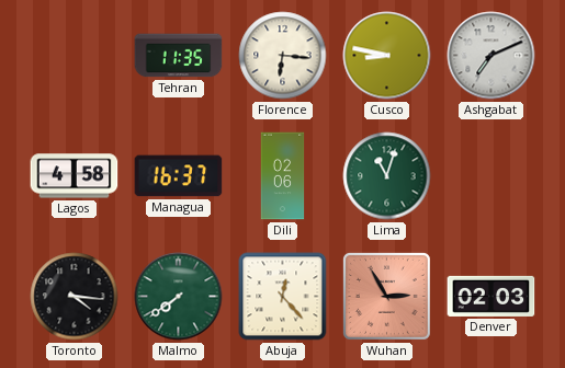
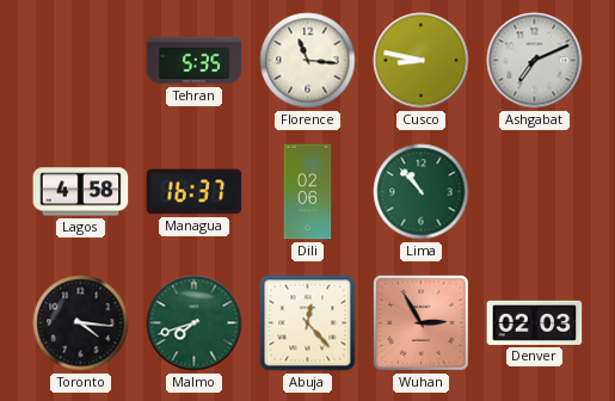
Tehran: 11:35 -> 5:35 (195, 61)
Florence: 6:16 -> 11:16 (308, 61)
Lima: 11:03 -> 10:53 (422, 192)
Malmo: 7:39 -> 7:42 (195, 323)
